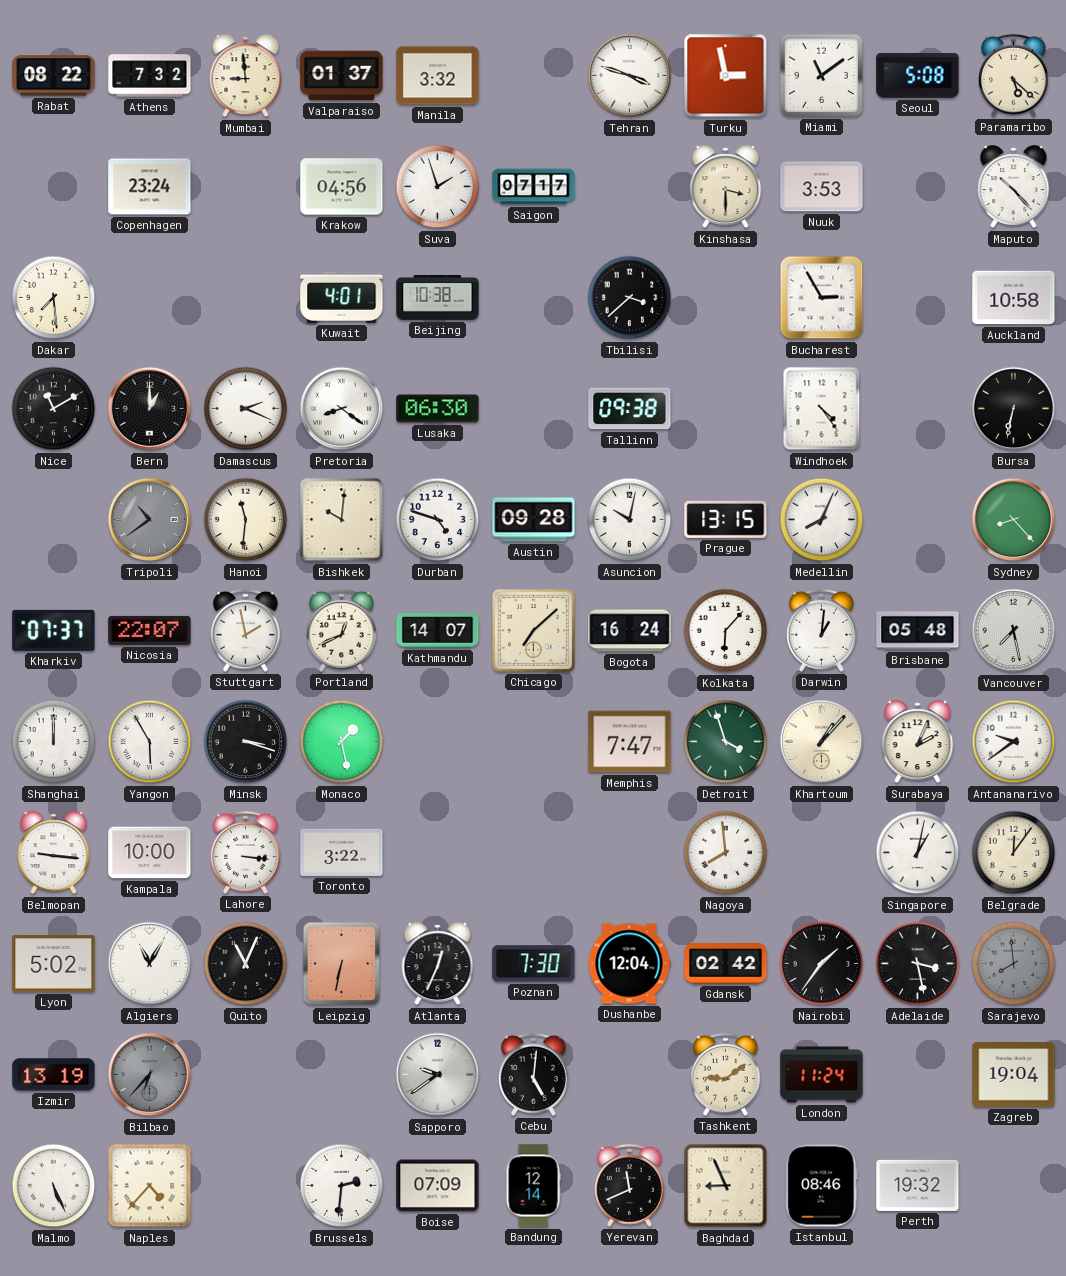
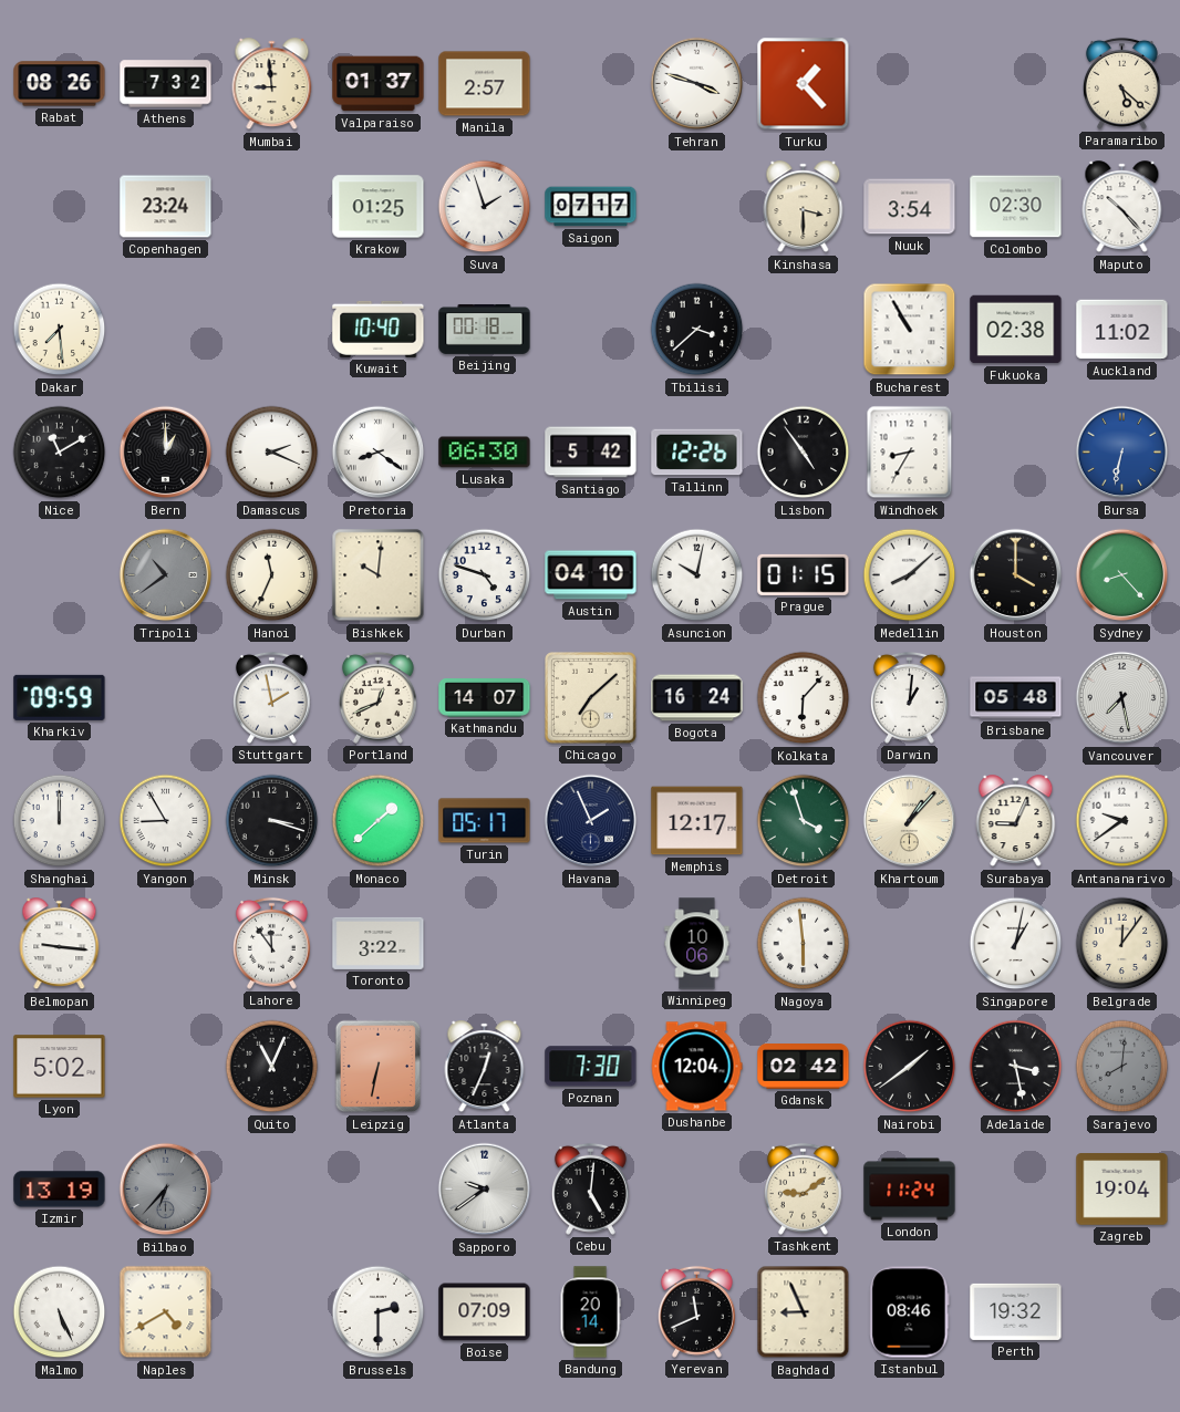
Rabat: 08:22 -> 08:26 (60, 84)
Manila: 3:32 -> 2:57 (485, 84)
Turku: 2:58 -> 1:23 (804, 84)
Miami: 11:09 -> none (821, 75)
Seoul: 5:08 -> none (918, 76)
Krakow: 04:56 -> 01:25 (379, 207)
Nuuk: 3:53 -> 3:54 (910, 207)
Colombo: none -> 02:30 (1016, 207)
Kuwait: 4:01 -> 10:40 (379, 329)
Beijing: 10:38 -> 00:18 (485, 330)
Bucharest: 2:55 -> 10:55 (910, 330)
Fukuoka: none -> 02:38 (1016, 330)
Auckland: 10:58 -> 11:02 (1122, 330)
Santiago: none -> 5:42 (591, 453)
Tallinn: 09:38 -> 12:26 (697, 453)
Lisbon: none -> 4:54 (804, 453)
Windhoek: 4:24 -> 8:35 (910, 453)
Bursa dial: black -> blue (1122, 453)
Hanoi: 11:31 -> 11:34 (272, 575)
Austin: 09:28 -> 04:10 (591, 575)
Prague: 13:15 -> 01:15 (804, 574)
Medellin: 8:04 -> 8:08 (910, 575)
Houston: none -> 4:00 (1016, 575)
Kharkiv: 07:37 -> 09:59 (60, 697)
Nicosia: 22:07 -> none (150, 630)
Yangon: 5:55 -> 8:55 (166, 821)
Monaco: 1:28 -> 1:38 (379, 821)
Turin: none -> 05:17 (485, 821)
Havana: none -> 1:56 (591, 821)
Memphis: 7:47 -> 12:17 (697, 821)
Surabaya: 2:04 -> 9:04 (1016, 821)
Kampala: 10:00 -> none (150, 853)
Lahore: 3:16 -> 11:54 (271, 943)
Winnipeg: none -> 10:06 (697, 944)
Nagoya: 7:59 -> 5:59 (804, 944)
Algiers: 11:05 -> none (150, 964)
Nairobi: 1:36 -> 1:39 (910, 1067)
Sarajevo: 7:59 -> 8:01 (1122, 1067)
Naples: 4:37 -> 4:40 (166, 1312)
Brussels: 2:31 -> 2:30 (379, 1312)
Bandung: 12:14 -> 20:14 (590, 1312)
